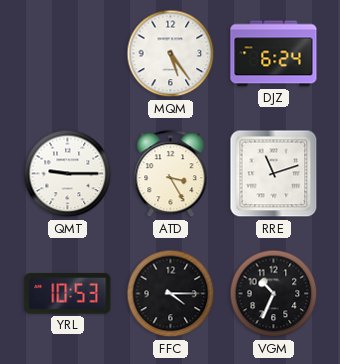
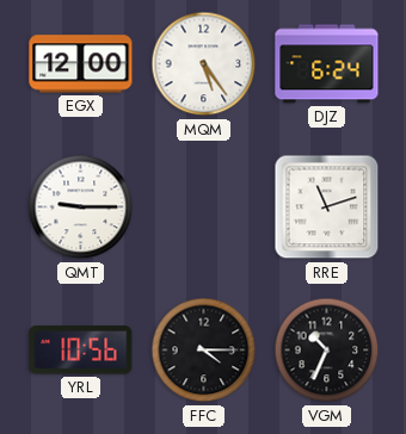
EGX: none -> 12:00 (81, 64)
ATD: 3:25 -> none (171, 174)
YRL: 10:53 -> 10:56 (81, 351)
